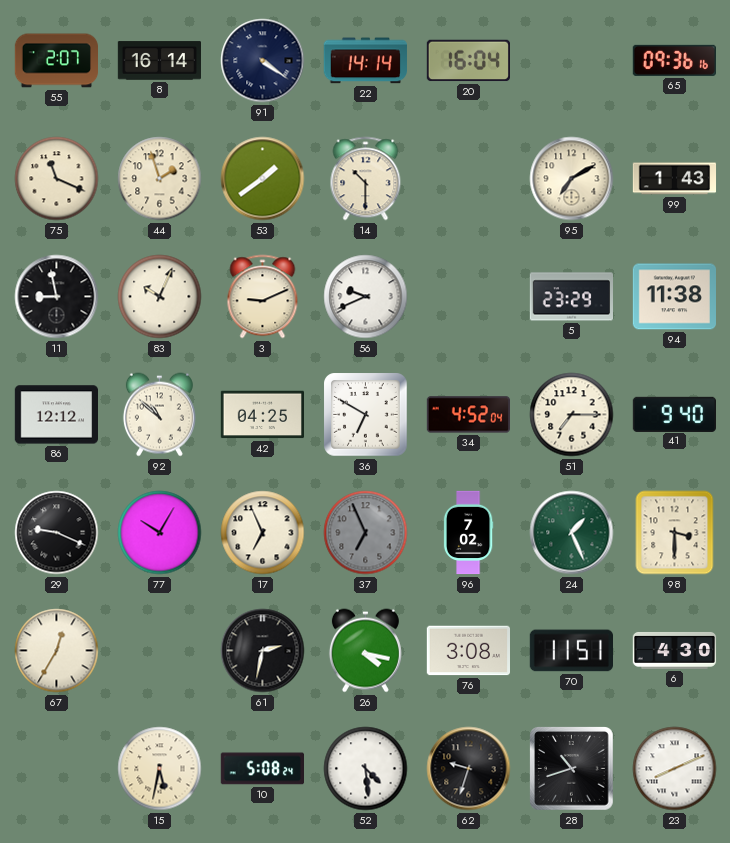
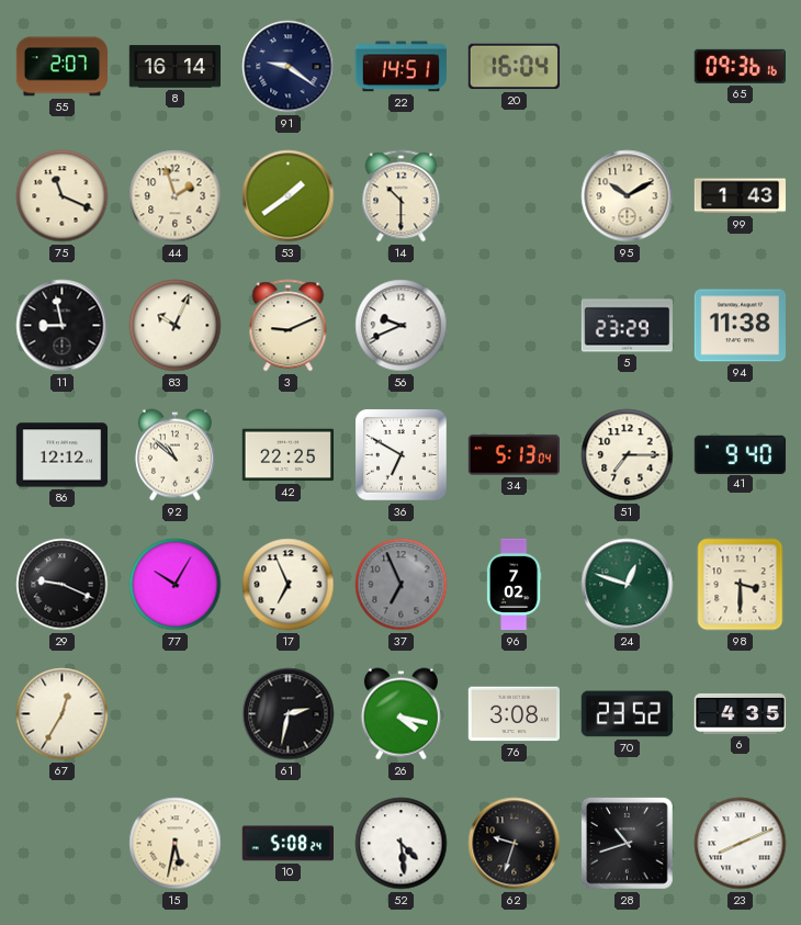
91: 4:21 -> 9:21 (289, 67)
22: 14:14 -> 14:51 (400, 67)
95: 7:10 -> 10:10 (628, 196)
42: 04:25 -> 22:25 (287, 455)
34: 4:52 -> 5:13 (514, 455)
24: 1:26 -> 12:48 (628, 585)
70: 11:51 -> 23:52 (627, 714)
6: 4:30 -> 4:35 (741, 713)
